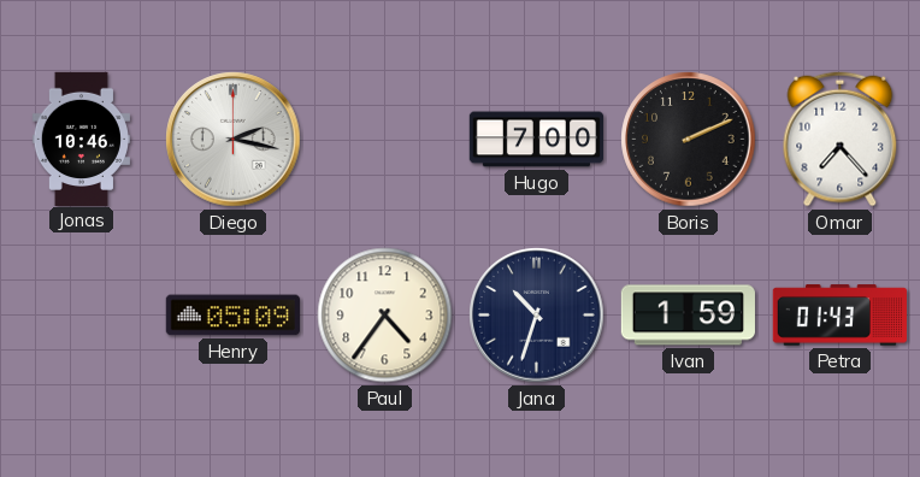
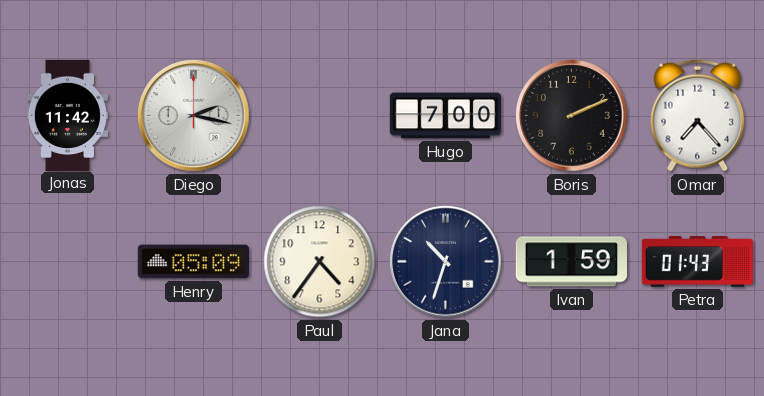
Jonas: 10:46 -> 11:42 (67, 115)
